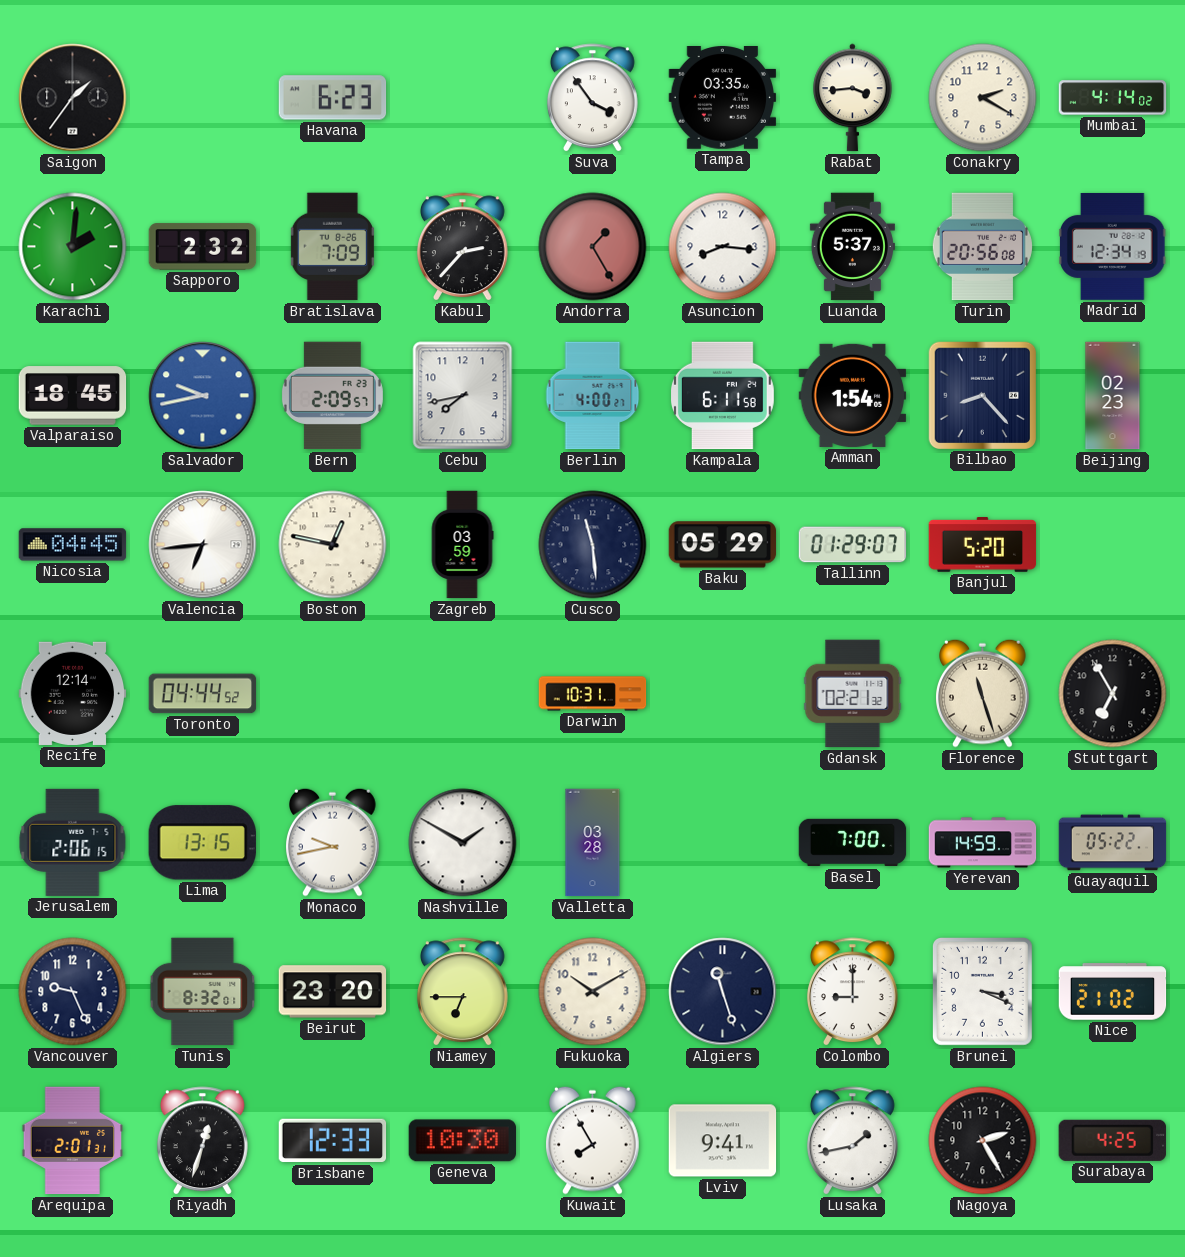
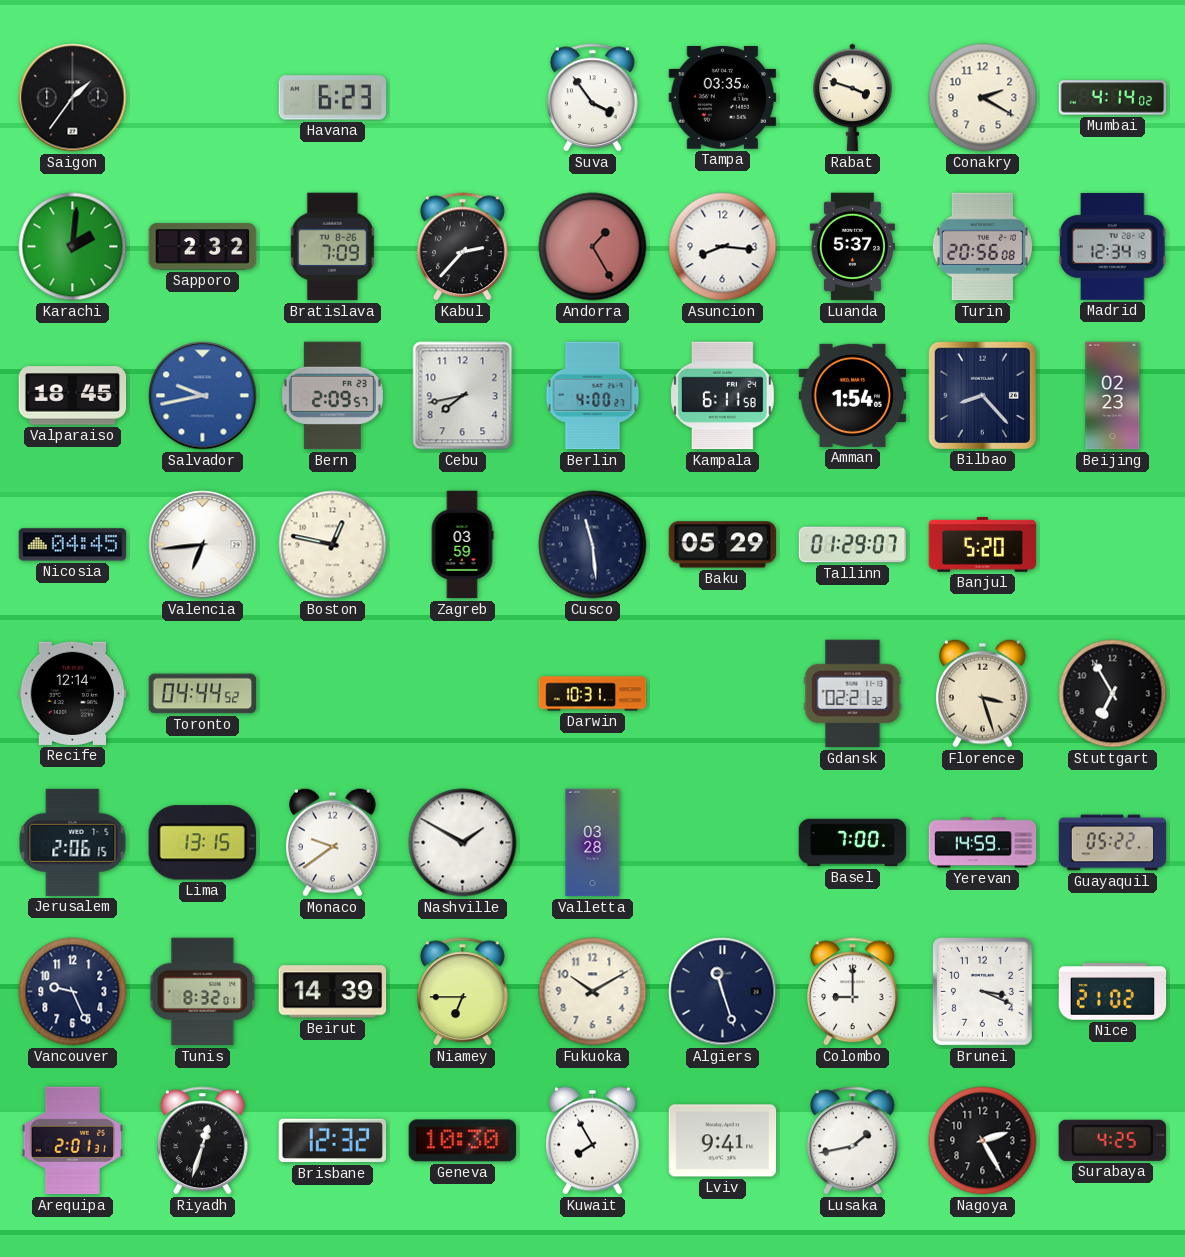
Rabat: 3:44 -> 3:48 (853, 98)
Florence: 11:27 -> 3:27 (983, 693)
Monaco: 9:43 -> 9:39 (333, 842)
Beirut: 23:20 -> 14:39 (333, 992)
Brisbane: 12:33 -> 12:32 (333, 1141)
